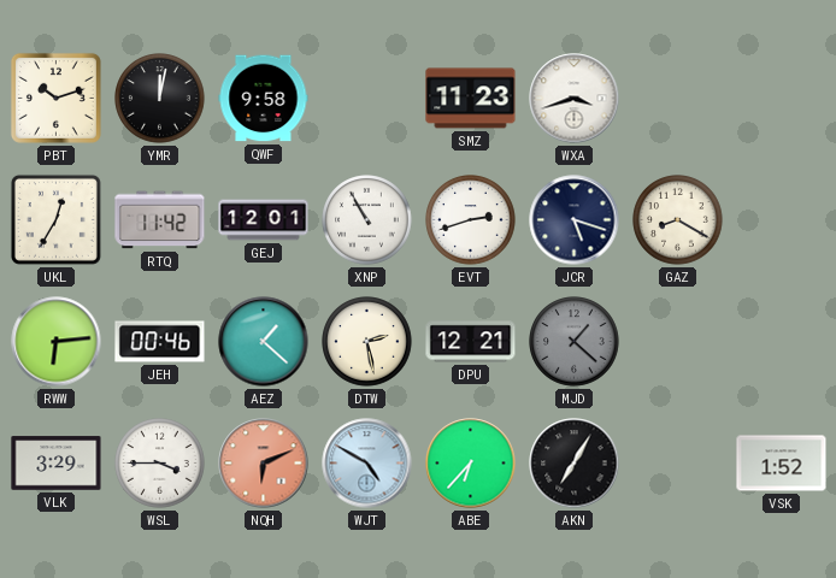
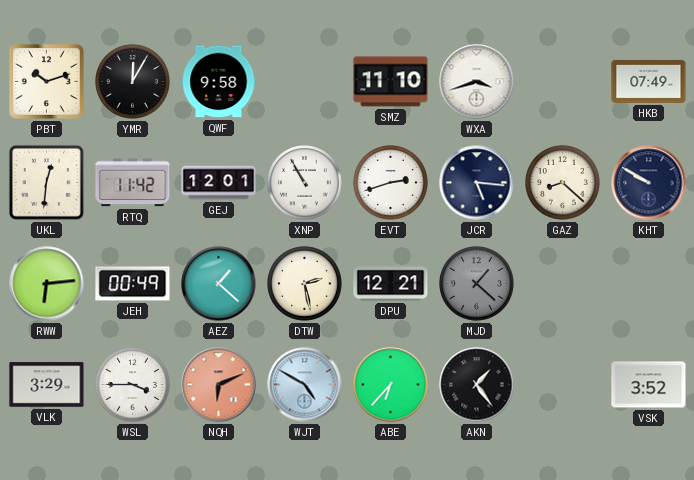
YMR: 12:02 -> 12:05 (133, 82)
SMZ: 11:23 -> 11:10 (391, 82)
HKB: none -> 07:49 (649, 81)
UKL: 12:35 -> 12:31 (46, 182)
JCR: 5:18 -> 5:16 (477, 183)
GAZ: 8:20 -> 8:22 (563, 183)
KHT: none -> 9:50 (649, 183)
JEH: 00:46 -> 00:49 (133, 284)
AKN: 7:05 -> 1:24 (477, 385)
VSK: 1:52 -> 3:52 (649, 385)
